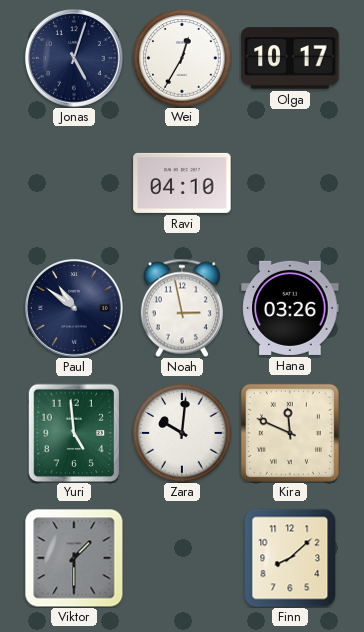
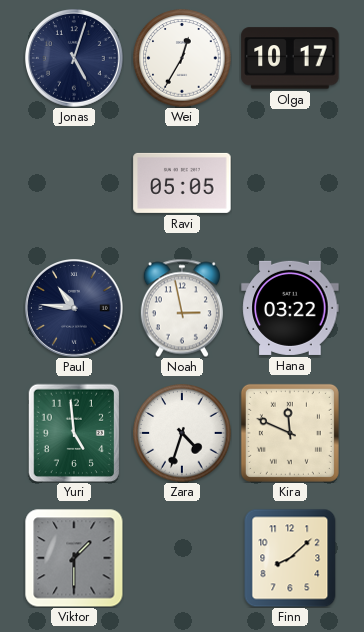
Ravi: 04:10 -> 05:05 (182, 183)
Paul: 10:51 -> 10:46 (75, 309)
Hana: 03:26 -> 03:22 (290, 308)
Zara: 10:01 -> 4:33 (182, 433)
